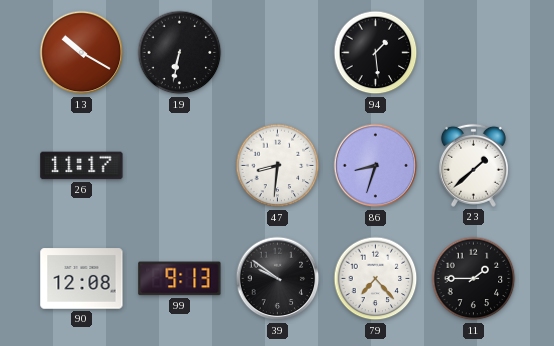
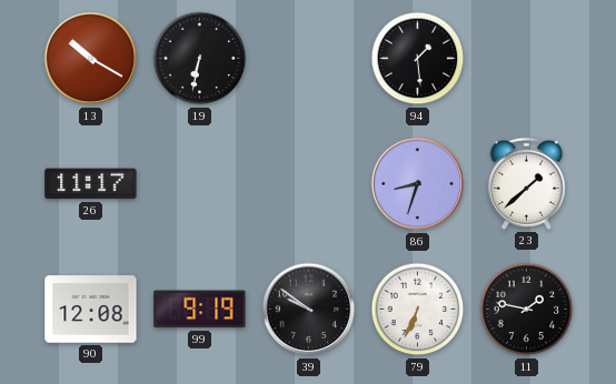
47: 8:31 -> none (278, 166)
99: 9:13 -> 9:19 (200, 310)
79: 7:23 -> 6:34 (418, 310)
11: 1:45 -> 1:47 (527, 310)
